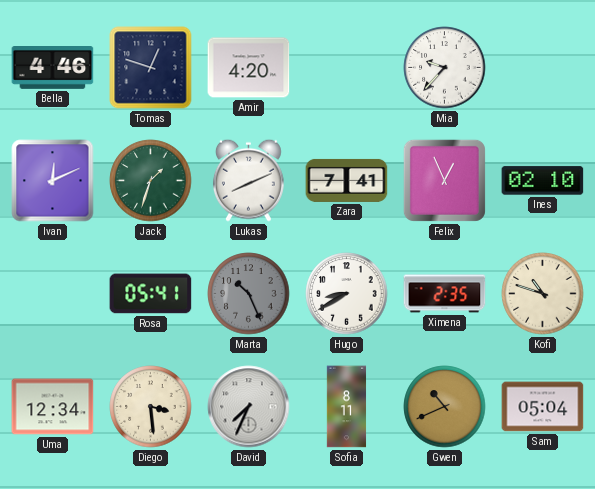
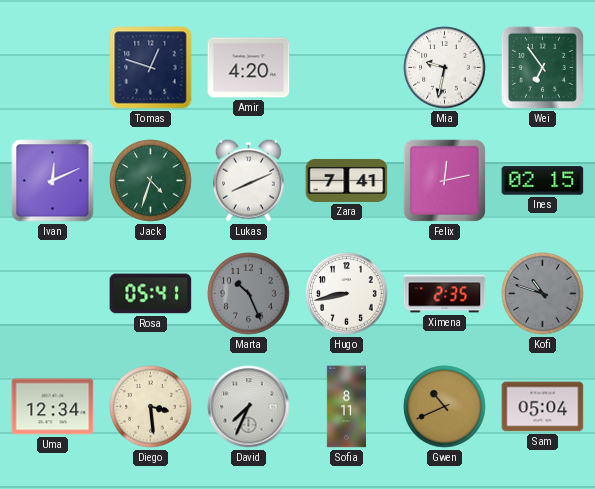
Bella: 4:46 -> none (53, 68)
Mia: 9:37 -> 9:32 (445, 68)
Wei: none -> 6:54 (542, 67)
Jack: 1:33 -> 4:33 (151, 181)
Felix: 12:56 -> 12:13 (444, 180)
Ines: 02:10 -> 02:15 (543, 181)
Hugo: 8:40 -> 8:43 (347, 294)
Kofi dial: cream -> grey (543, 294)
